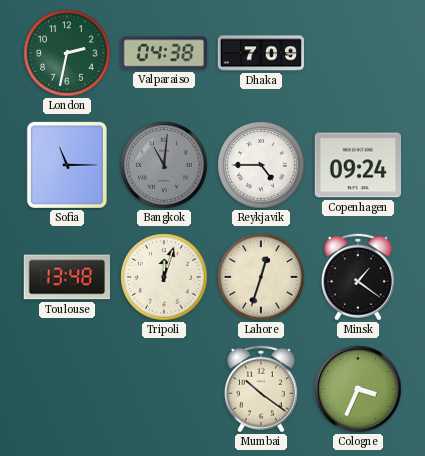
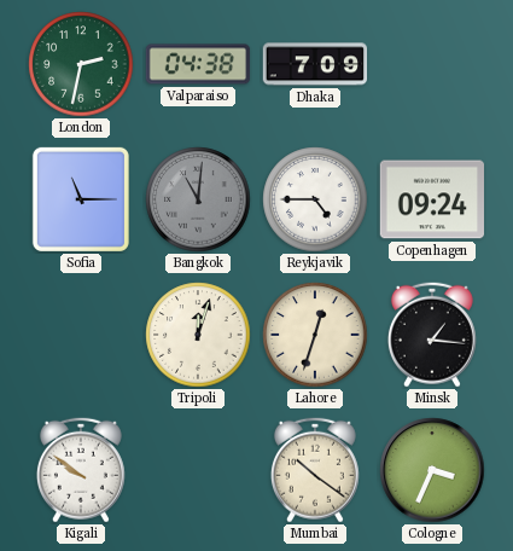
Toulouse: 13:48 -> none (66, 277)
Minsk: 1:21 -> 1:16 (432, 335)
Kigali: none -> 9:51 (81, 470)
